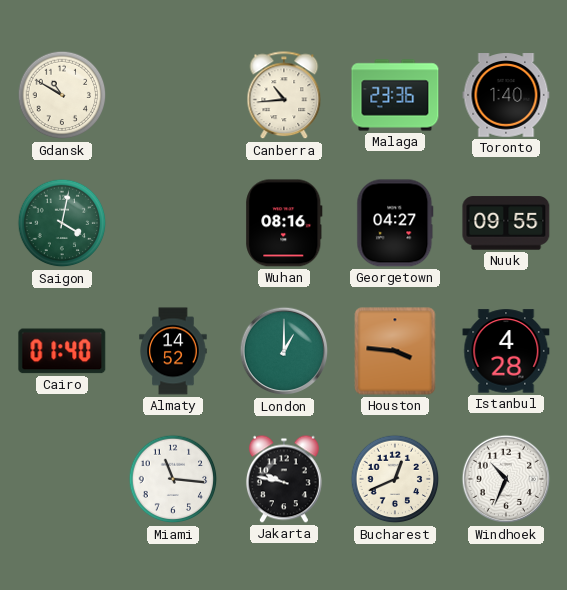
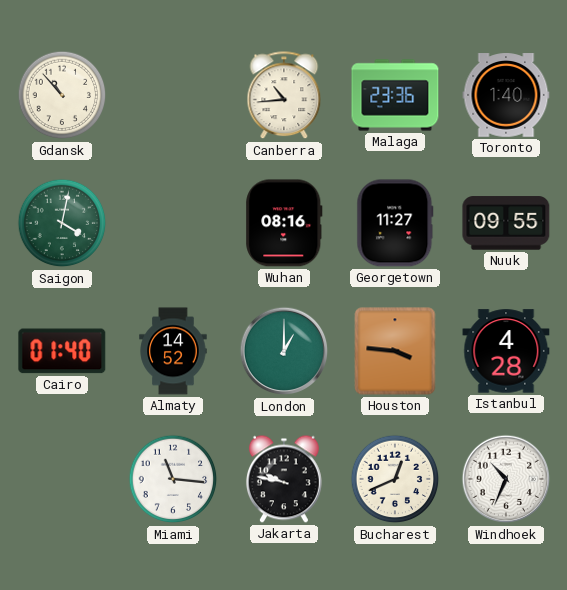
Gdansk: 10:50 -> 10:53 (62, 95)
Georgetown: 04:27 -> 11:27 (395, 223)
